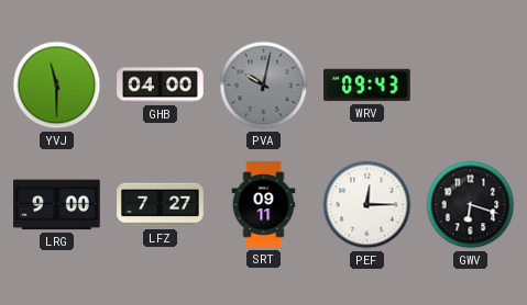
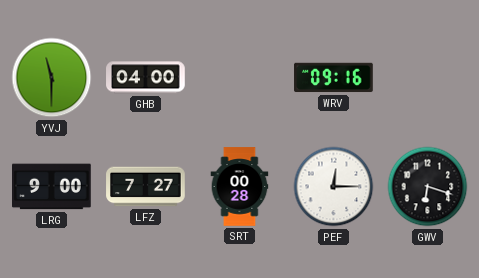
PVA: 10:02 -> none (264, 86)
WRV: 09:43 -> 09:16 (334, 78)
SRT: 09:11 -> 00:28 (240, 187)
